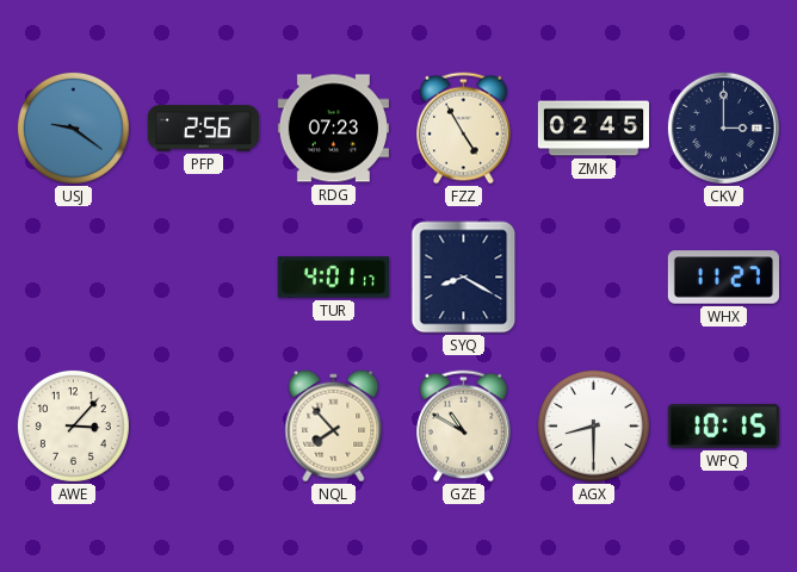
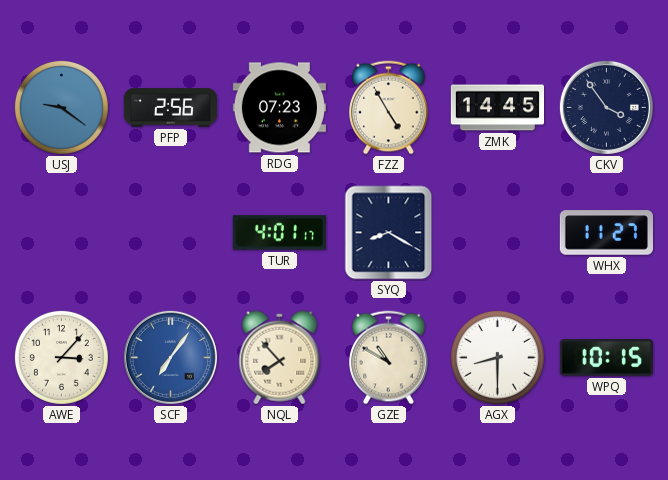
ZMK: 02:45 -> 14:45 (497, 108)
CKV: 3:00 -> 3:54 (606, 107)
SCF: none -> 7:06 (170, 357)
